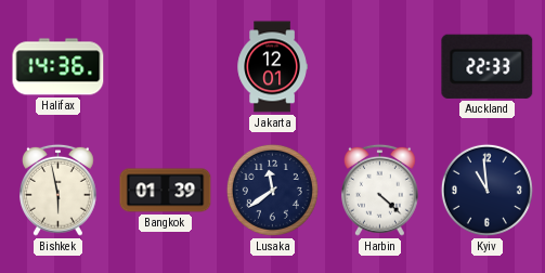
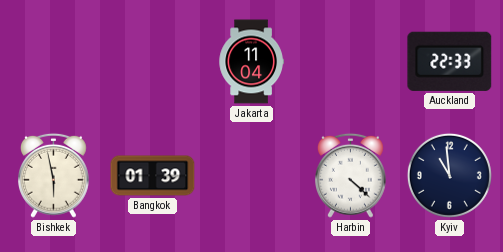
Halifax: 14:36 -> none (59, 67)
Jakarta: 12:01 -> 11:04 (251, 62)
Lusaka: 11:39 -> none (272, 190)
